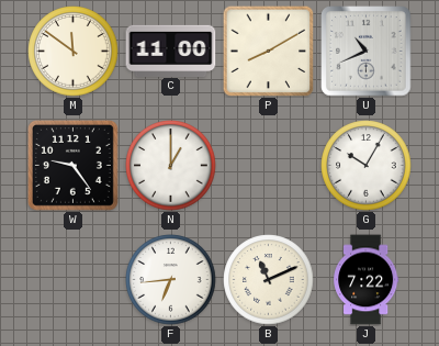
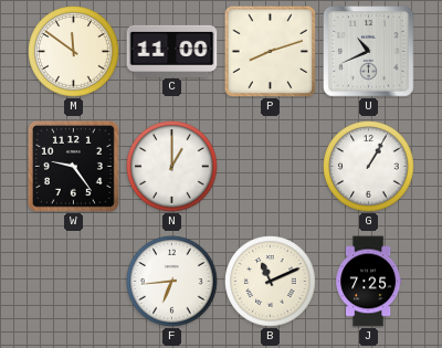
P: 8:10 -> 8:12 (270, 51)
G: 10:05 -> 1:05 (369, 167)
J: 7:22 -> 7:25 (369, 282)
